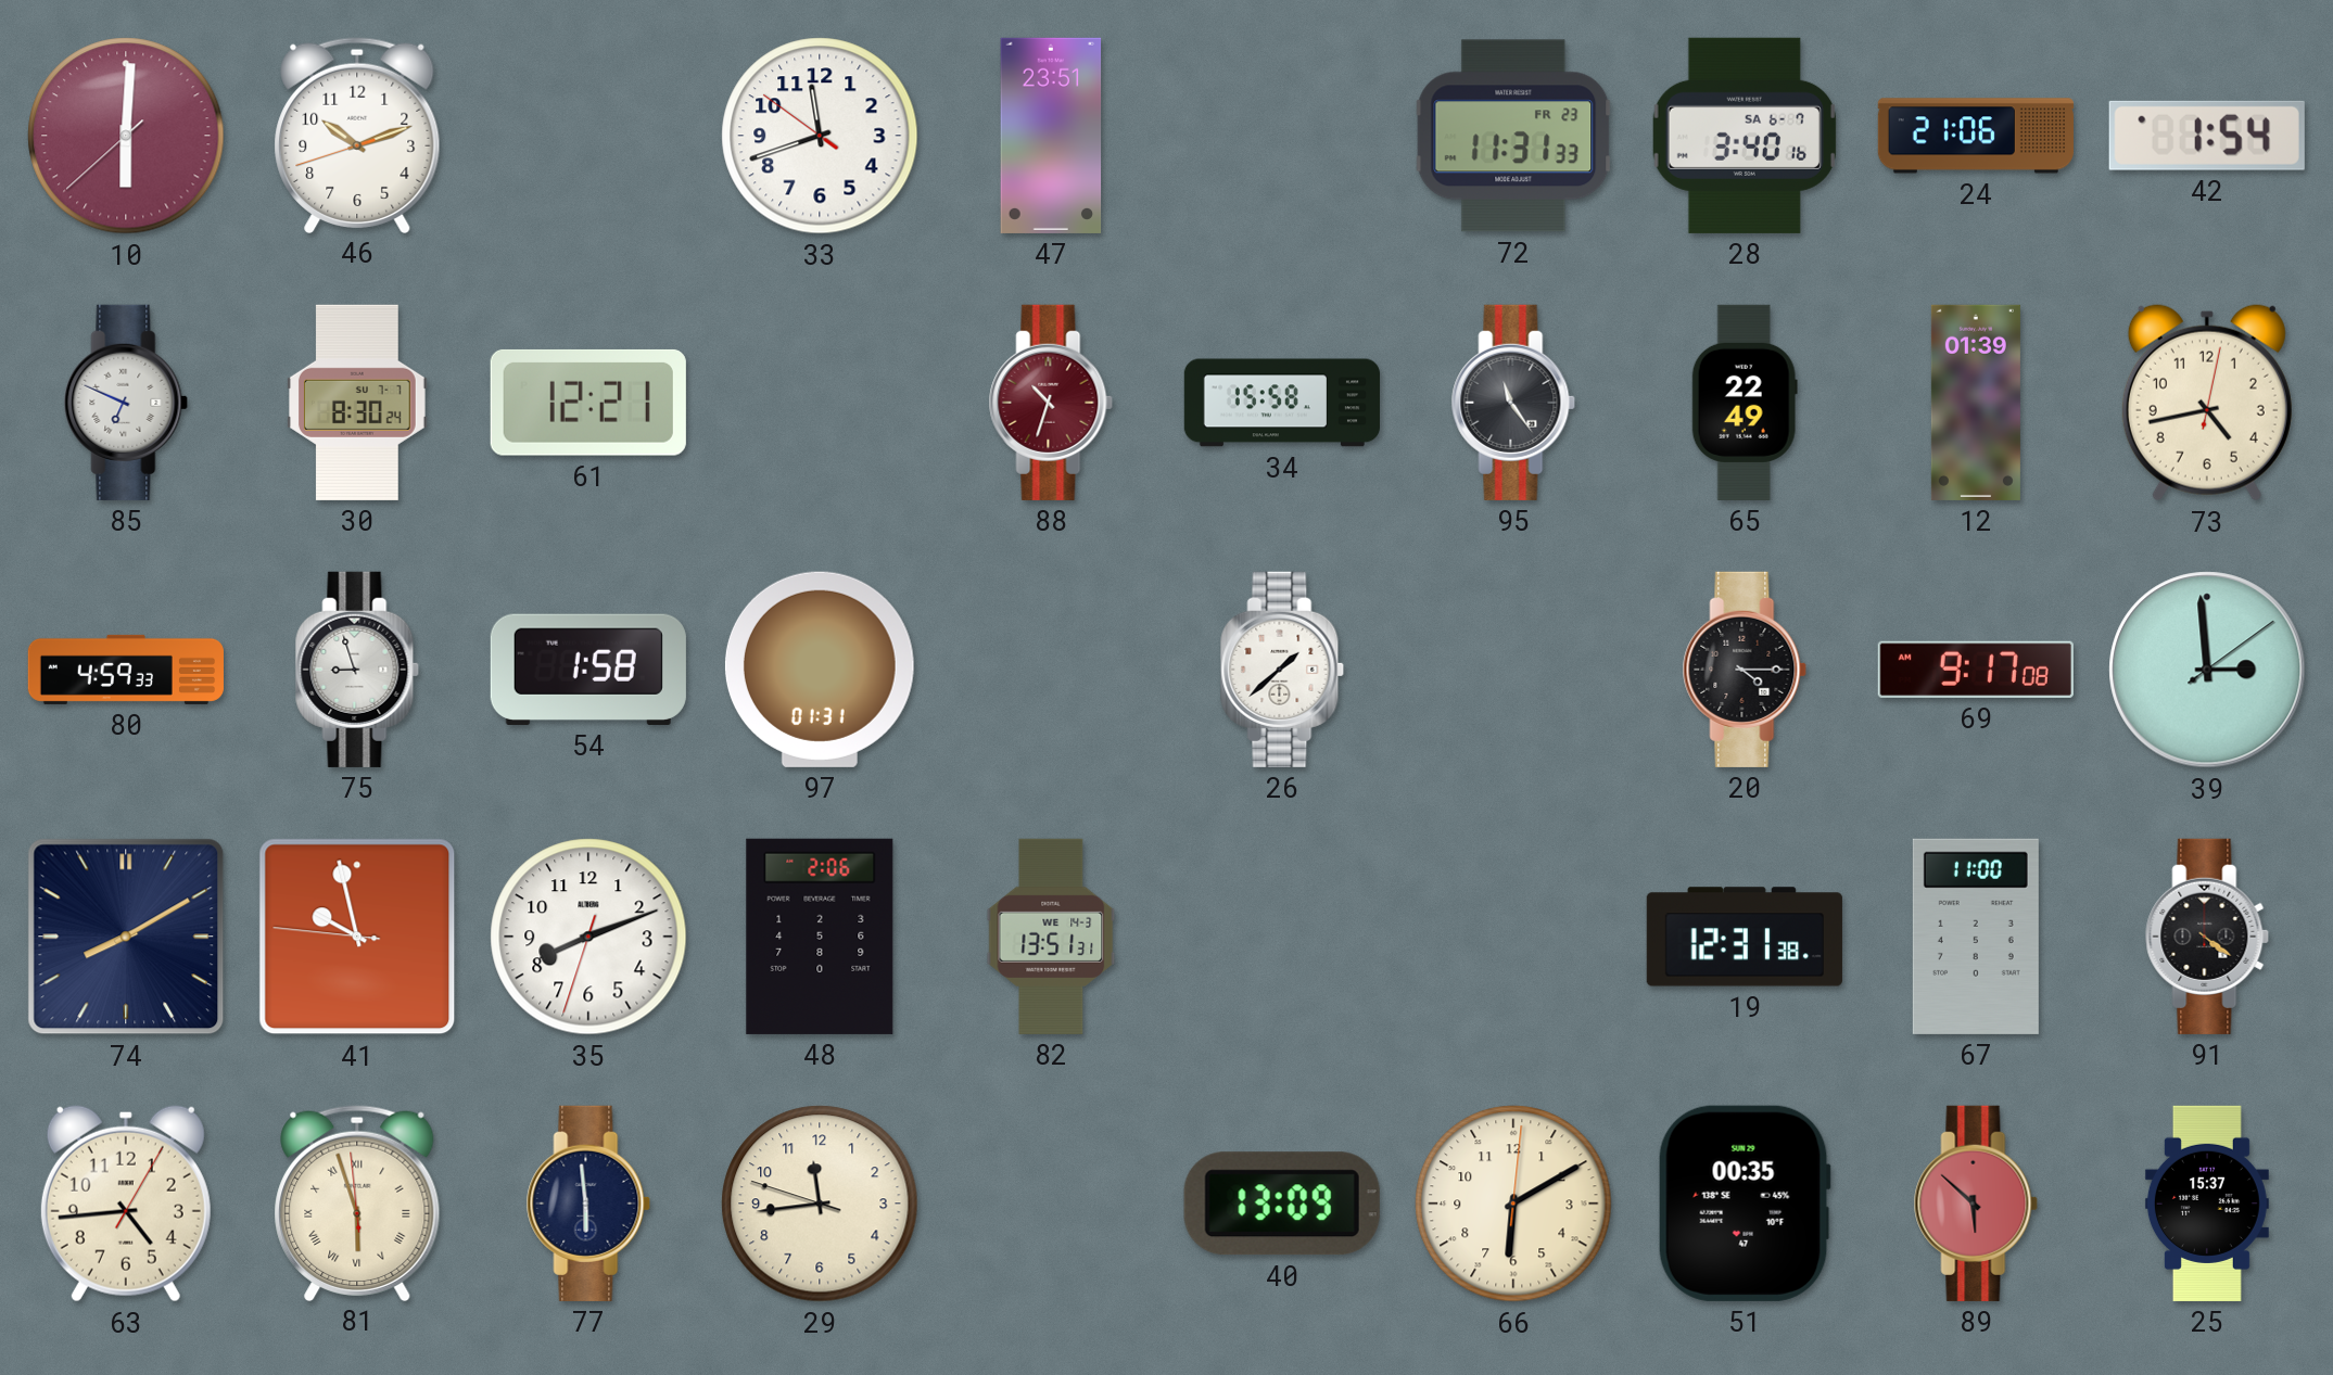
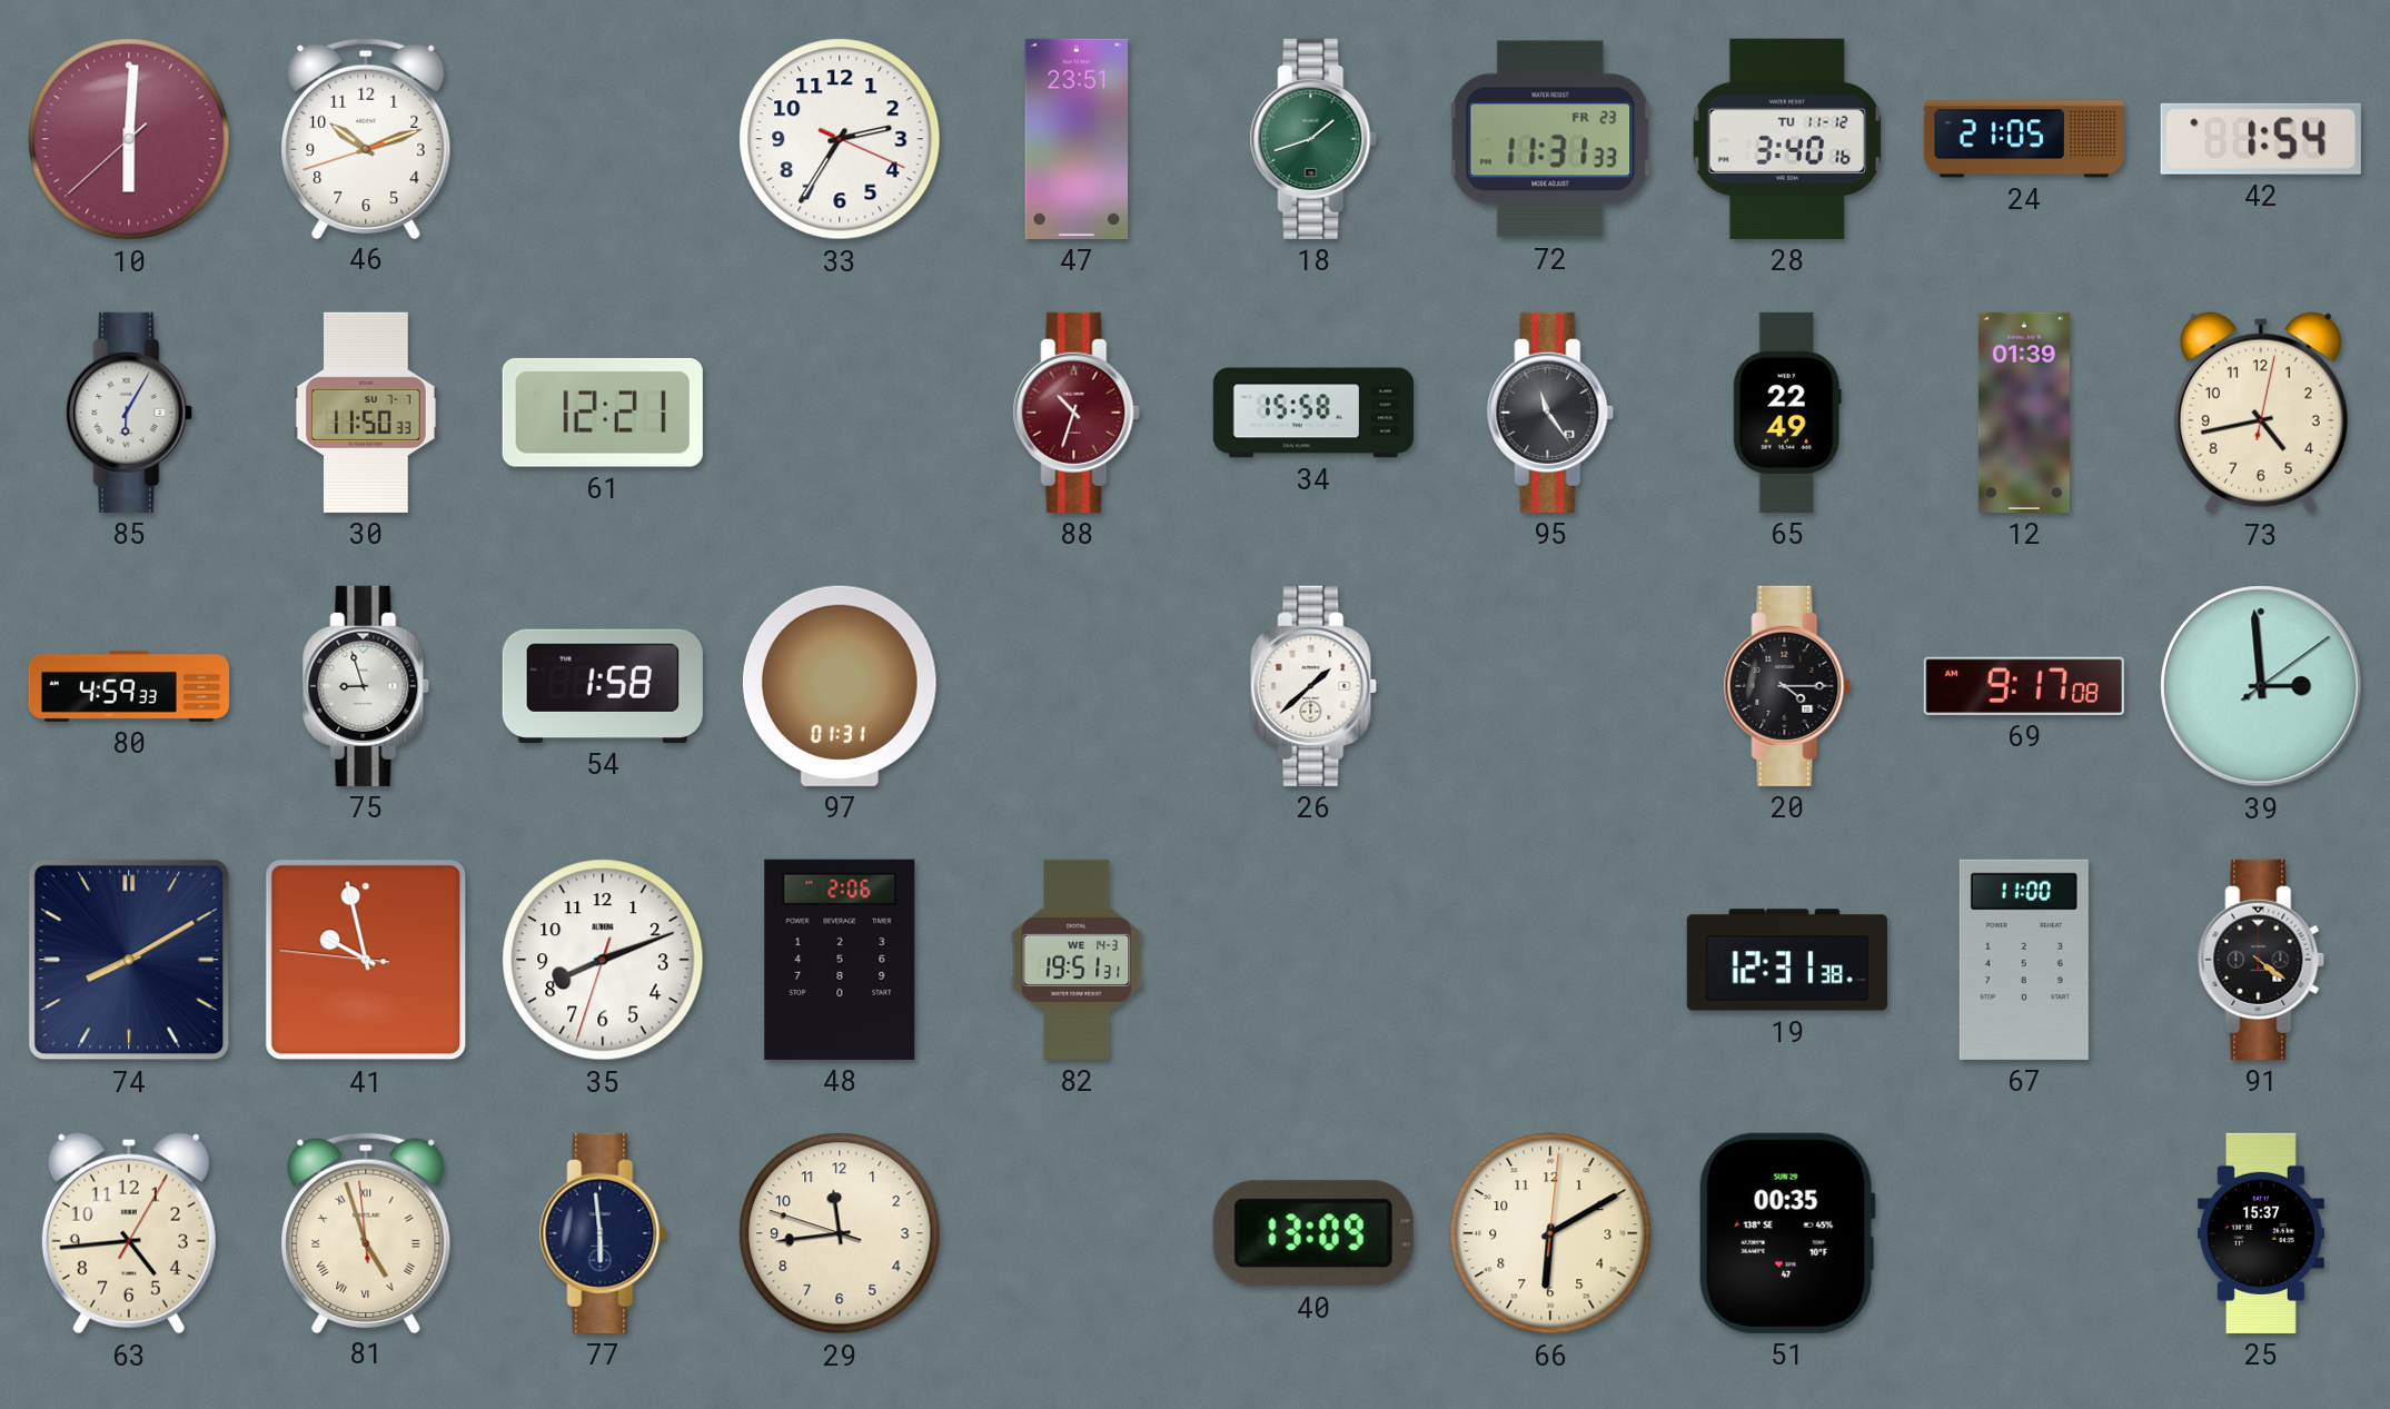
33: 11:41 -> 2:35 (840, 139)
18: none -> 1:42 (1313, 139)
28 date: SA 6-7 -> TU 11-12 (1787, 139)
24: 21:06 -> 21:05 (2024, 139)
85: 6:49 -> 6:05 (129, 413)
30: 8:30 -> 11:50 (367, 413)
82: 13:51 -> 19:51 (1077, 960)
81: 5:56 -> 4:56 (366, 1232)
89: 5:52 -> none (1976, 1204)
